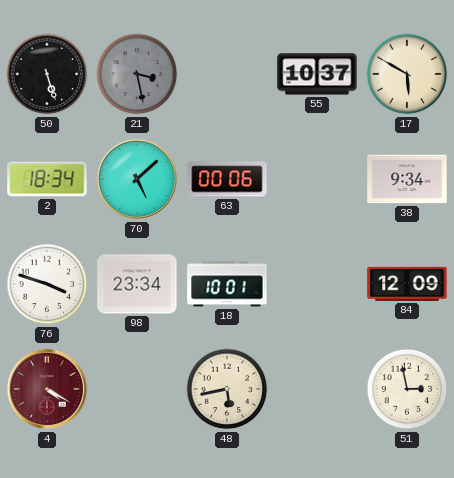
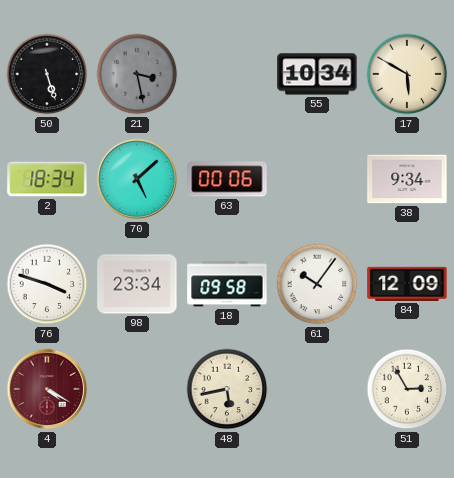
55: 10:37 -> 10:34 (317, 74)
18: 10:01 -> 09:58 (227, 284)
61: none -> 10:06 (317, 284)
51: 2:58 -> 2:55 (407, 389)
